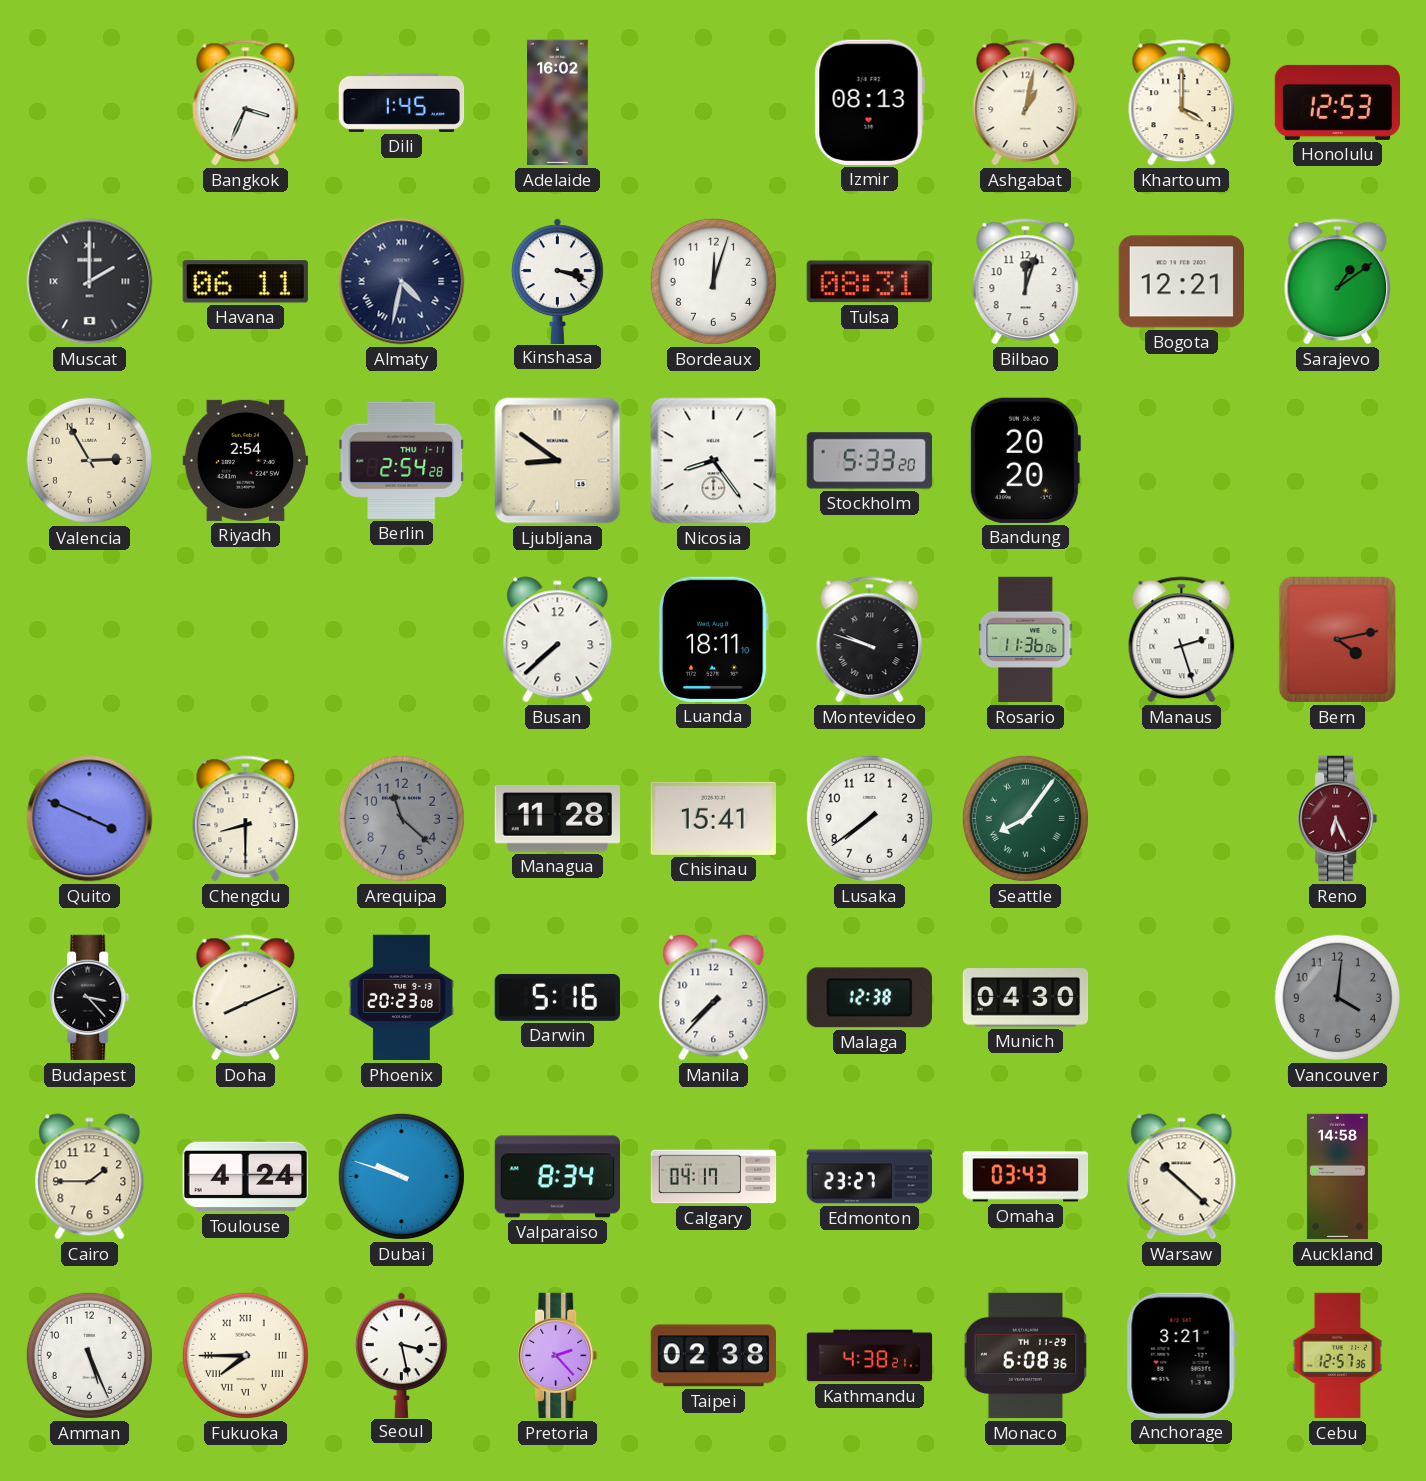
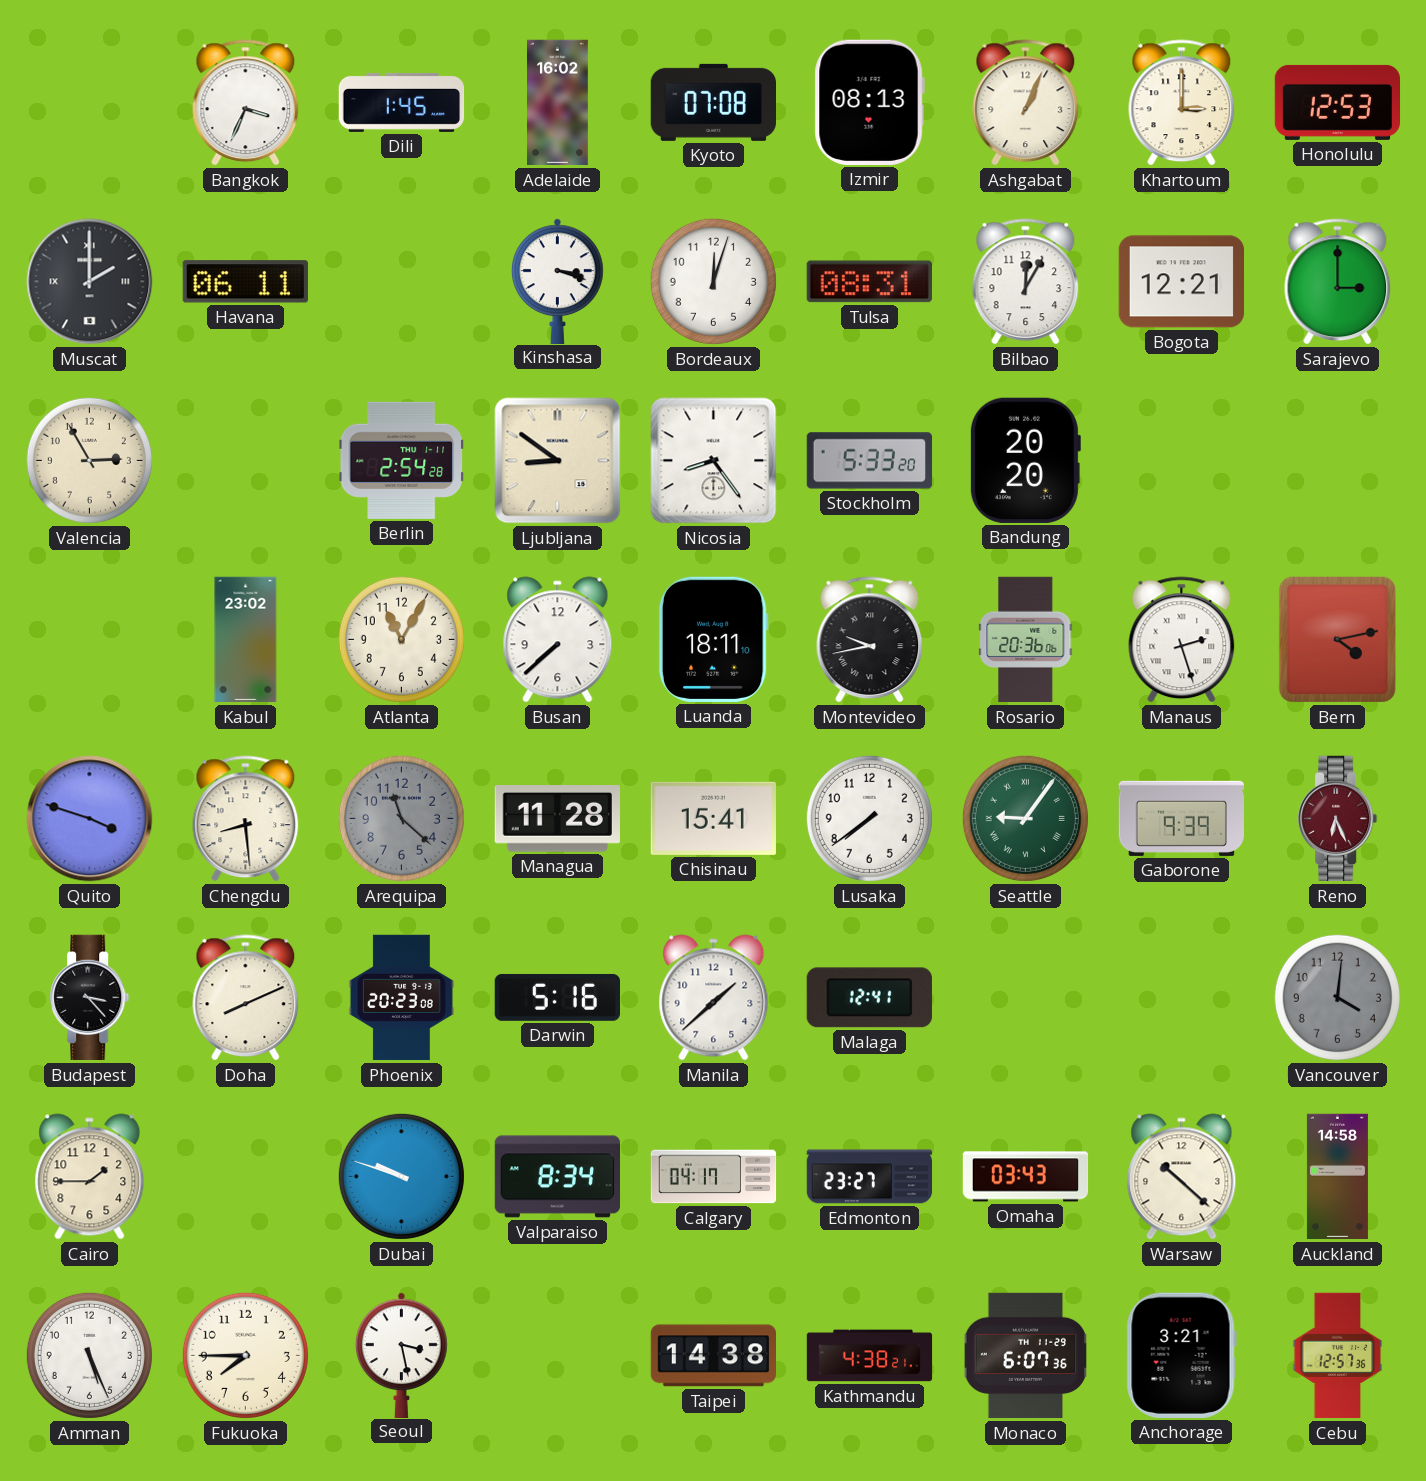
Kyoto: none -> 07:08 (713, 102)
Ashgabat: 1:02 -> 1:04 (1026, 103)
Khartoum: 4:00 -> 3:00 (1182, 103)
Almaty: 4:32 -> none (402, 282)
Bilbao: 12:03 -> 12:05 (1026, 282)
Sarajevo: 1:09 -> 3:00 (1338, 282)
Riyadh: 2:54 -> none (245, 460)
Kabul: none -> 23:02 (246, 640)
Atlanta: none -> 11:05 (401, 639)
Montevideo: 9:48 -> 9:43 (870, 640)
Rosario: 11:36 -> 20:36 (1026, 640)
Quito: 3:49 -> 3:48 (90, 819)
Chengdu: 8:30 -> 8:29 (246, 819)
Seattle: 8:06 -> 9:06 (1025, 818)
Gaborone: none -> 9:39 (1181, 818)
Manila: 7:37 -> 1:38 (714, 998)
Malaga: 12:38 -> 12:41 (869, 998)
Munich: 04:30 -> none (1026, 998)
Toulouse: 4:24 -> none (245, 1177)
Fukuoka numerals: Roman -> Arabic (245, 1355)
Pretoria: 2:23 -> none (558, 1356)
Taipei: 02:38 -> 14:38 (713, 1356)
Monaco: 6:08 -> 6:07 (1026, 1356)
